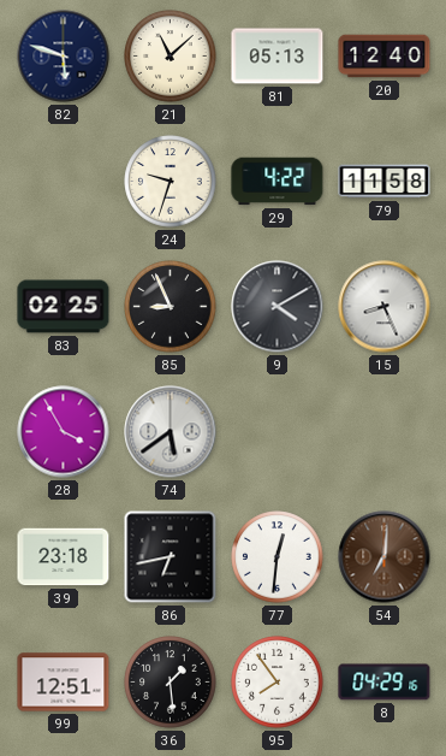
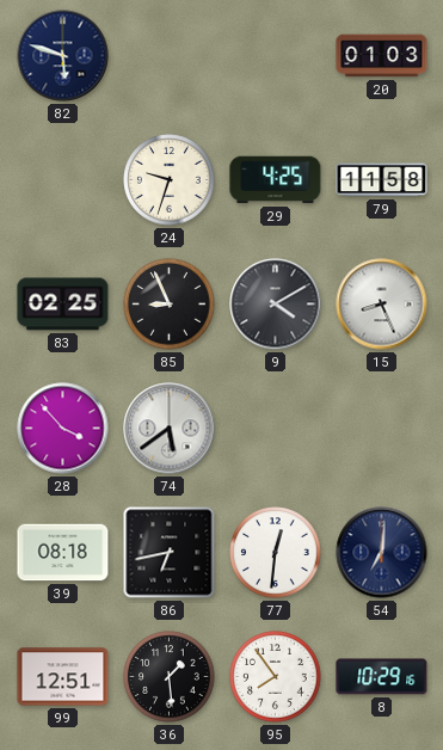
21: 11:08 -> none (171, 57)
81: 05:13 -> none (278, 57)
20: 12:40 -> 01:03 (382, 56)
29: 4:22 -> 4:25 (276, 180)
28: 3:55 -> 3:53 (63, 429)
39: 23:18 -> 08:18 (63, 553)
54 dial: brown -> navy (382, 553)
8: 04:29 -> 10:29 (382, 677)
